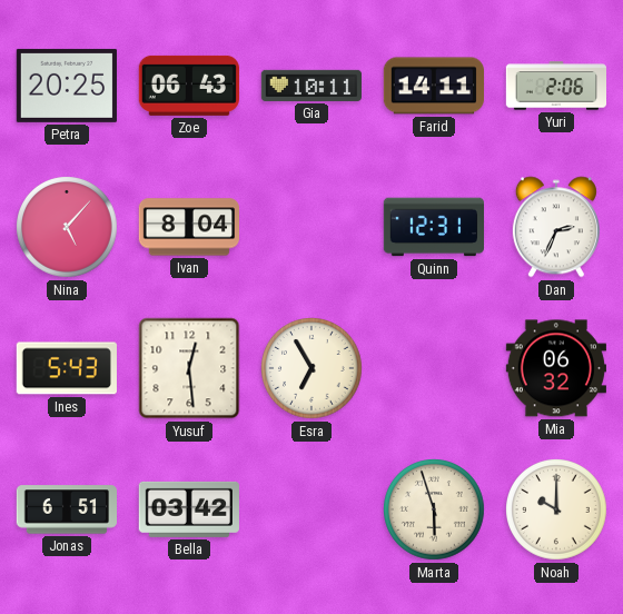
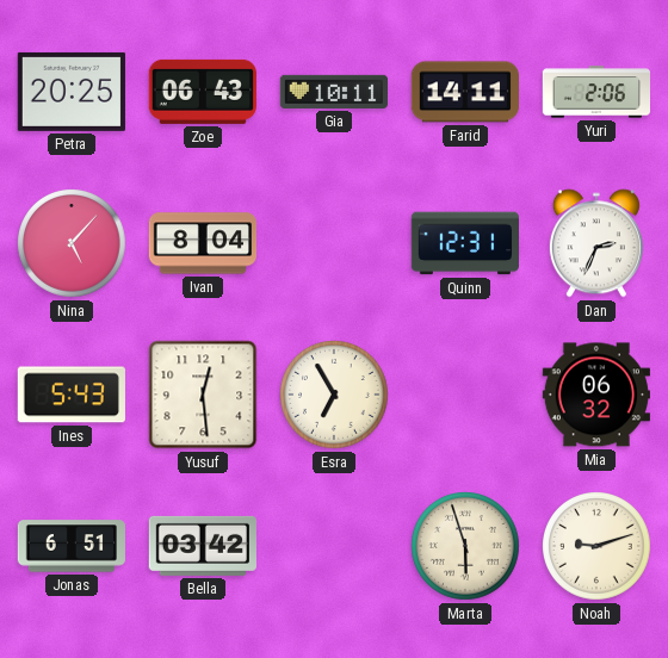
Noah: 10:00 -> 9:12 (598, 547)
